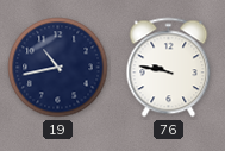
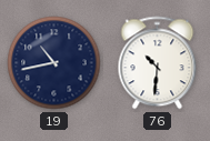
76: 9:47 -> 10:31 (158, 63)
